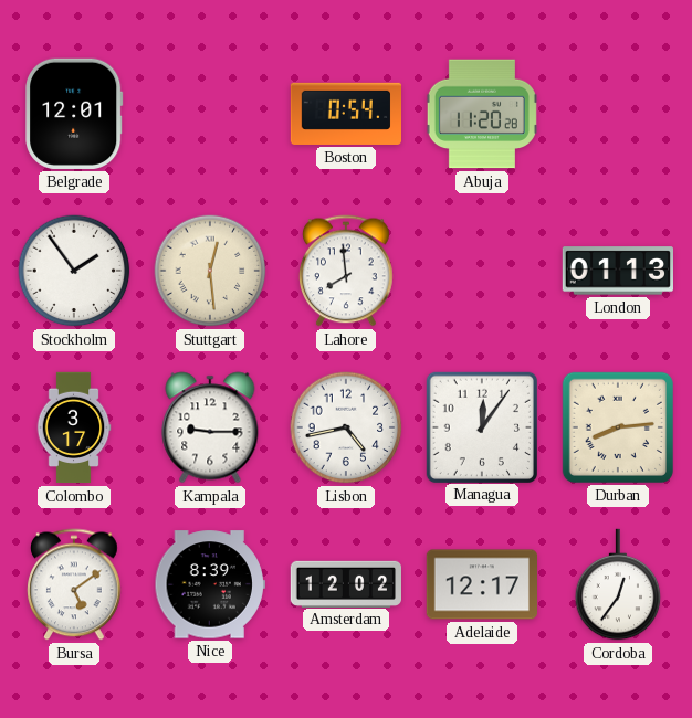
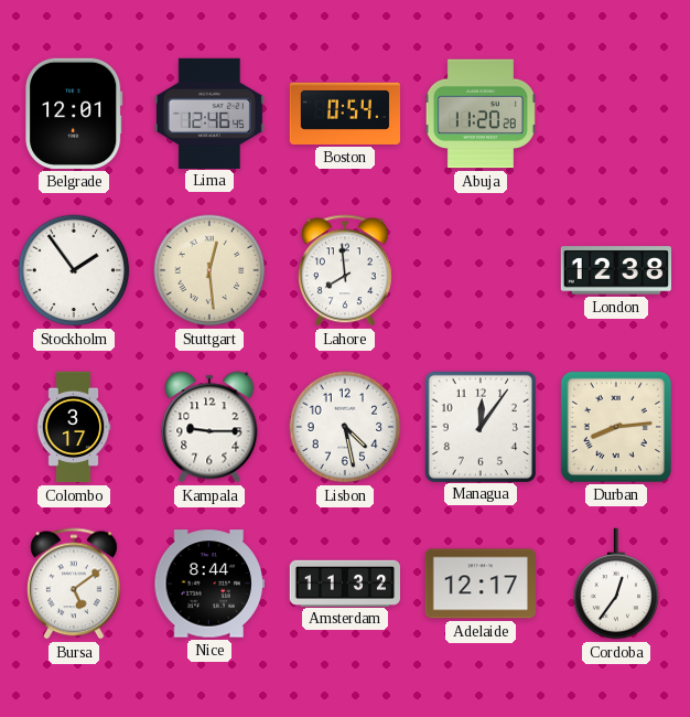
Lima: none -> 12:46 (209, 113)
London: 01:13 -> 12:38 (615, 270)
Lisbon: 4:43 -> 4:28 (345, 427)
Nice: 8:39 -> 8:44 (208, 584)
Amsterdam: 12:02 -> 11:32 (345, 582)
